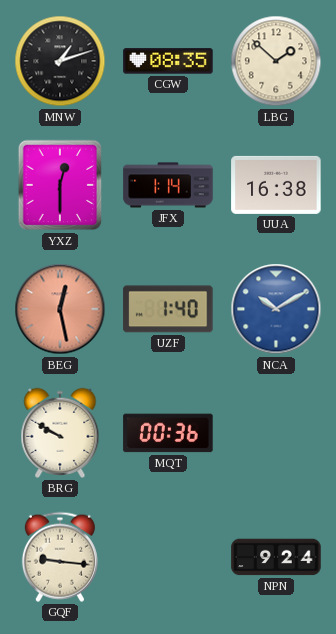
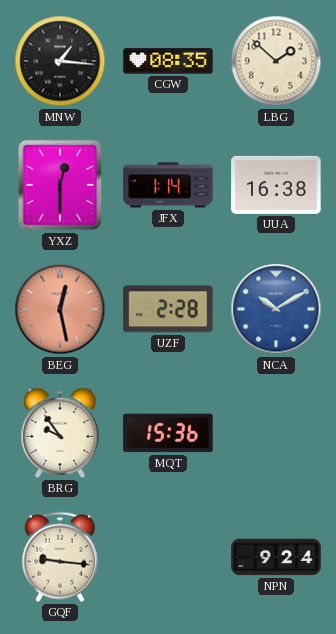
MNW: 1:12 -> 1:16 (60, 61)
UZF: 1:40 -> 2:28 (168, 309)
BRG: 9:50 -> 9:54 (60, 433)
MQT: 00:36 -> 15:36 (168, 433)
